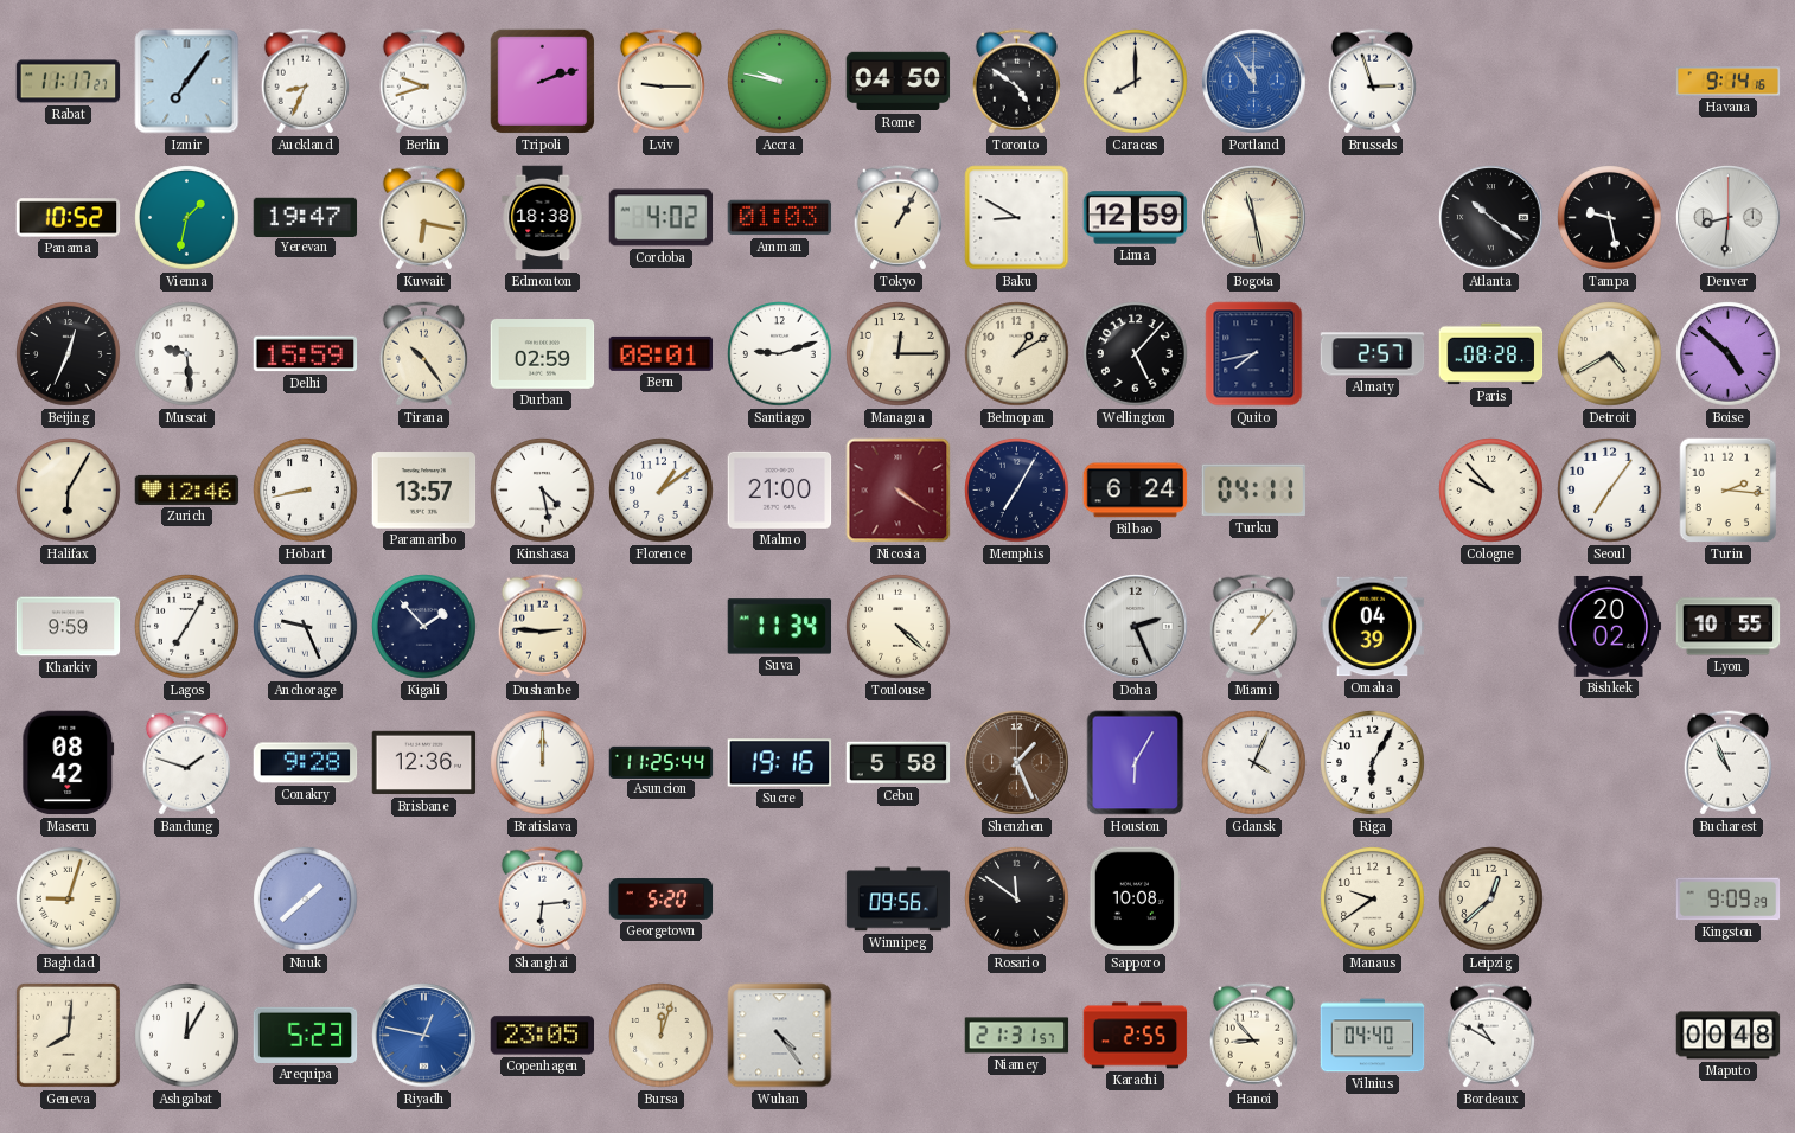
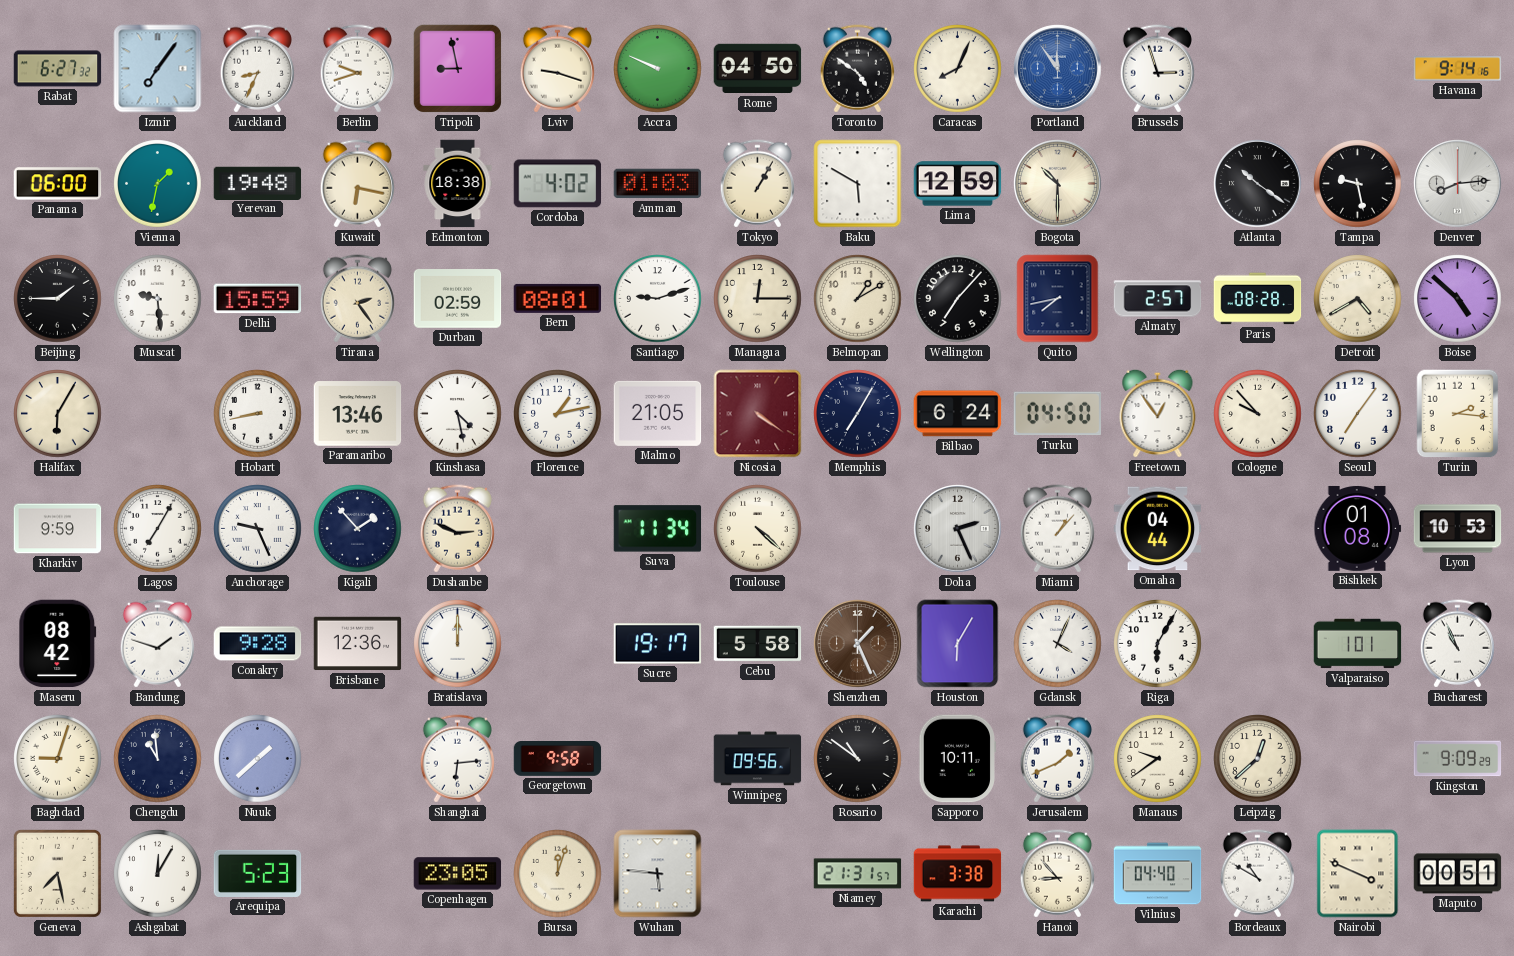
Rabat: 11:17 -> 6:27 (58, 69)
Tripoli: 2:12 -> 8:58 (457, 68)
Lviv: 9:15 -> 9:18 (557, 69)
Accra: 9:47 -> 9:49 (658, 69)
Caracas: 8:00 -> 8:04 (958, 69)
Panama: 10:52 -> 06:00 (58, 184)
Yerevan: 19:47 -> 19:48 (258, 183)
Baku: 8:50 -> 5:50 (858, 184)
Bogota: 11:28 -> 10:30 (1058, 184)
Denver: 8:31 -> 8:14 (1458, 184)
Beijing: 12:34 -> 1:45 (58, 299)
Tirana: 10:24 -> 2:24 (357, 299)
Wellington: 5:07 -> 7:07 (958, 299)
Zurich: 12:46 -> none (187, 489)
Paramaribo: 13:57 -> 13:46 (358, 414)
Florence: 1:09 -> 1:13 (558, 414)
Malmo: 21:00 -> 21:05 (658, 413)
Turku: 04:11 -> 04:50 (1058, 414)
Freetown: none -> 12:54 (1158, 413)
Dushanbe: 2:46 -> 2:49 (457, 529)
Omaha: 04:39 -> 04:44 (1158, 529)
Bishkek: 20:02 -> 01:08 (1358, 528)
Lyon: 10:55 -> 10:53 (1458, 529)
Asuncion: 11:25 -> none (662, 762)
Sucre: 19:16 -> 19:17 (658, 644)
Valparaiso: none -> 1:01 (1358, 644)
Chengdu: none -> 10:59 (158, 759)
Georgetown: 5:20 -> 9:58 (558, 759)
Rosario: 11:51 -> 10:51 (858, 759)
Sapporo: 10:08 -> 10:11 (957, 759)
Jerusalem: none -> 1:41 (1057, 759)
Geneva: 8:01 -> 7:28 (57, 873)
Riyadh: 12:47 -> none (424, 1036)
Wuhan: 4:24 -> 5:46 (658, 874)
Karachi: 2:55 -> 3:38 (958, 874)
Nairobi: none -> 3:49 (1358, 874)
Maputo: 00:48 -> 00:51 (1458, 874)
